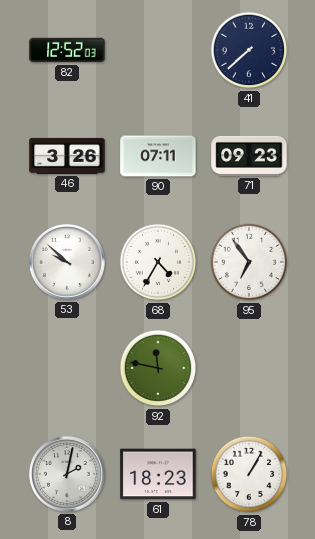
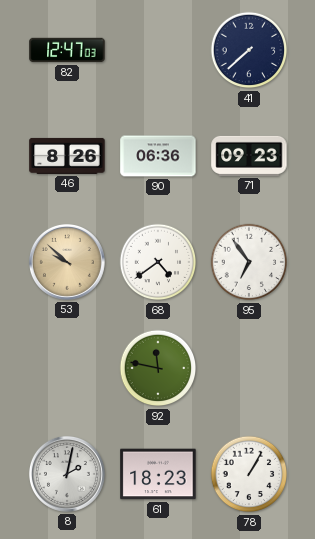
82: 12:52 -> 12:47 (67, 50)
46: 3:26 -> 8:26 (67, 156)
90: 07:11 -> 06:36 (158, 156)
53 dial: white -> champagne (67, 262)
68: 4:35 -> 4:39 (158, 262)
